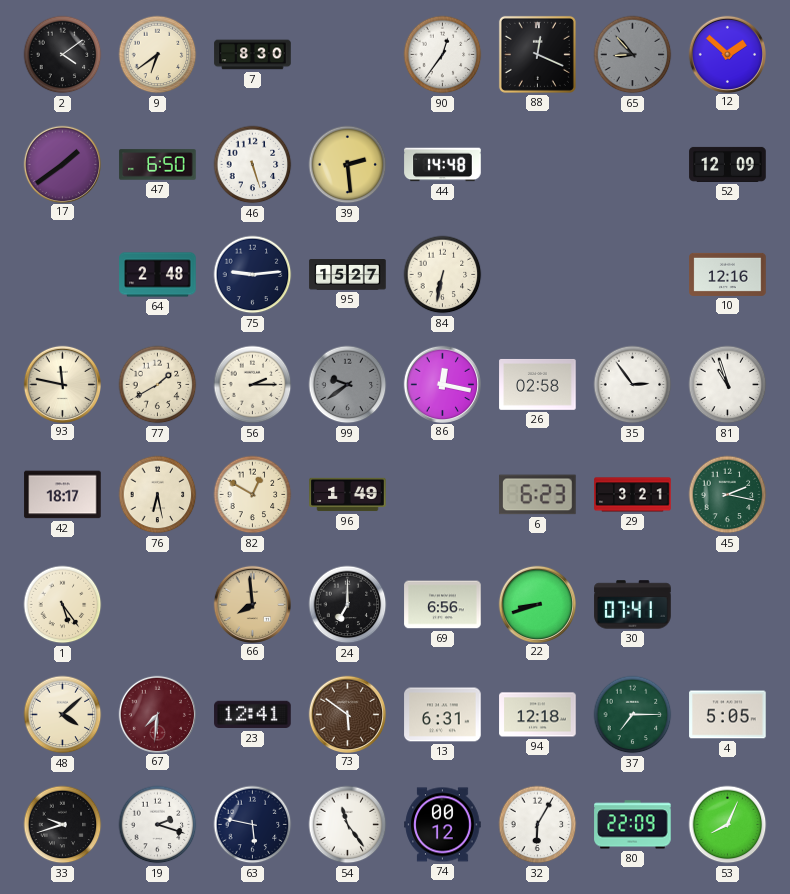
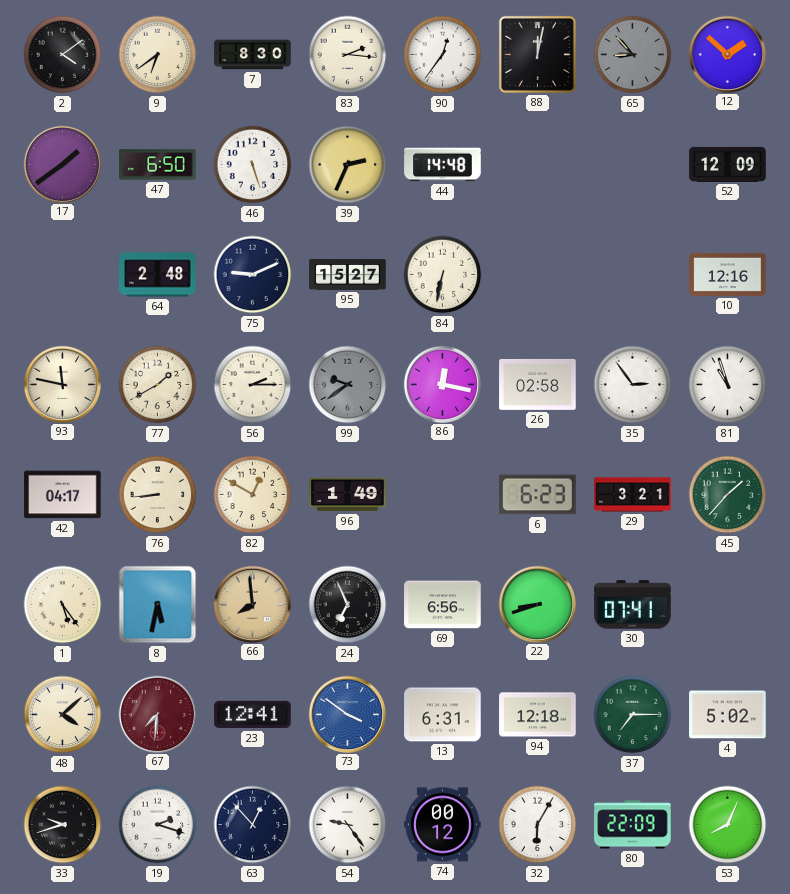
83: none -> 2:16 (348, 55)
88: 12:19 -> 12:02 (537, 54)
39: 2:29 -> 2:34 (348, 165)
75: 9:14 -> 9:11 (253, 275)
42: 18:17 -> 04:17 (63, 495)
76: 6:28 -> 8:44 (158, 495)
45: 2:17 -> 1:37 (728, 495)
8: none -> 5:32 (158, 605)
24: 7:00 -> 6:56 (348, 605)
73: 5:51 -> 3:51 (347, 714)
73 dial: brown -> blue (347, 714)
4: 5:05 -> 5:02 (728, 715)
63: 5:47 -> 12:53 (253, 825)
54: 11:24 -> 9:24 (348, 825)
